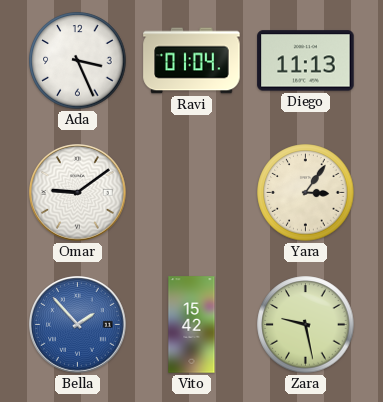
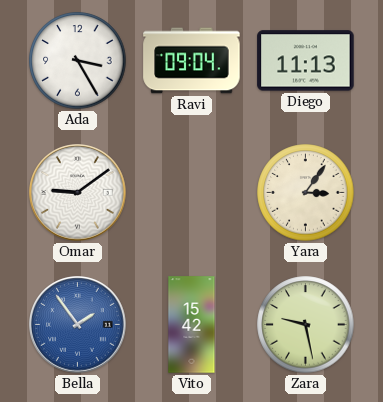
Ada: 3:26 -> 3:25 (78, 61)
Ravi: 01:04 -> 09:04 (192, 61)
Bella: 1:53 -> 1:54 (78, 325)
